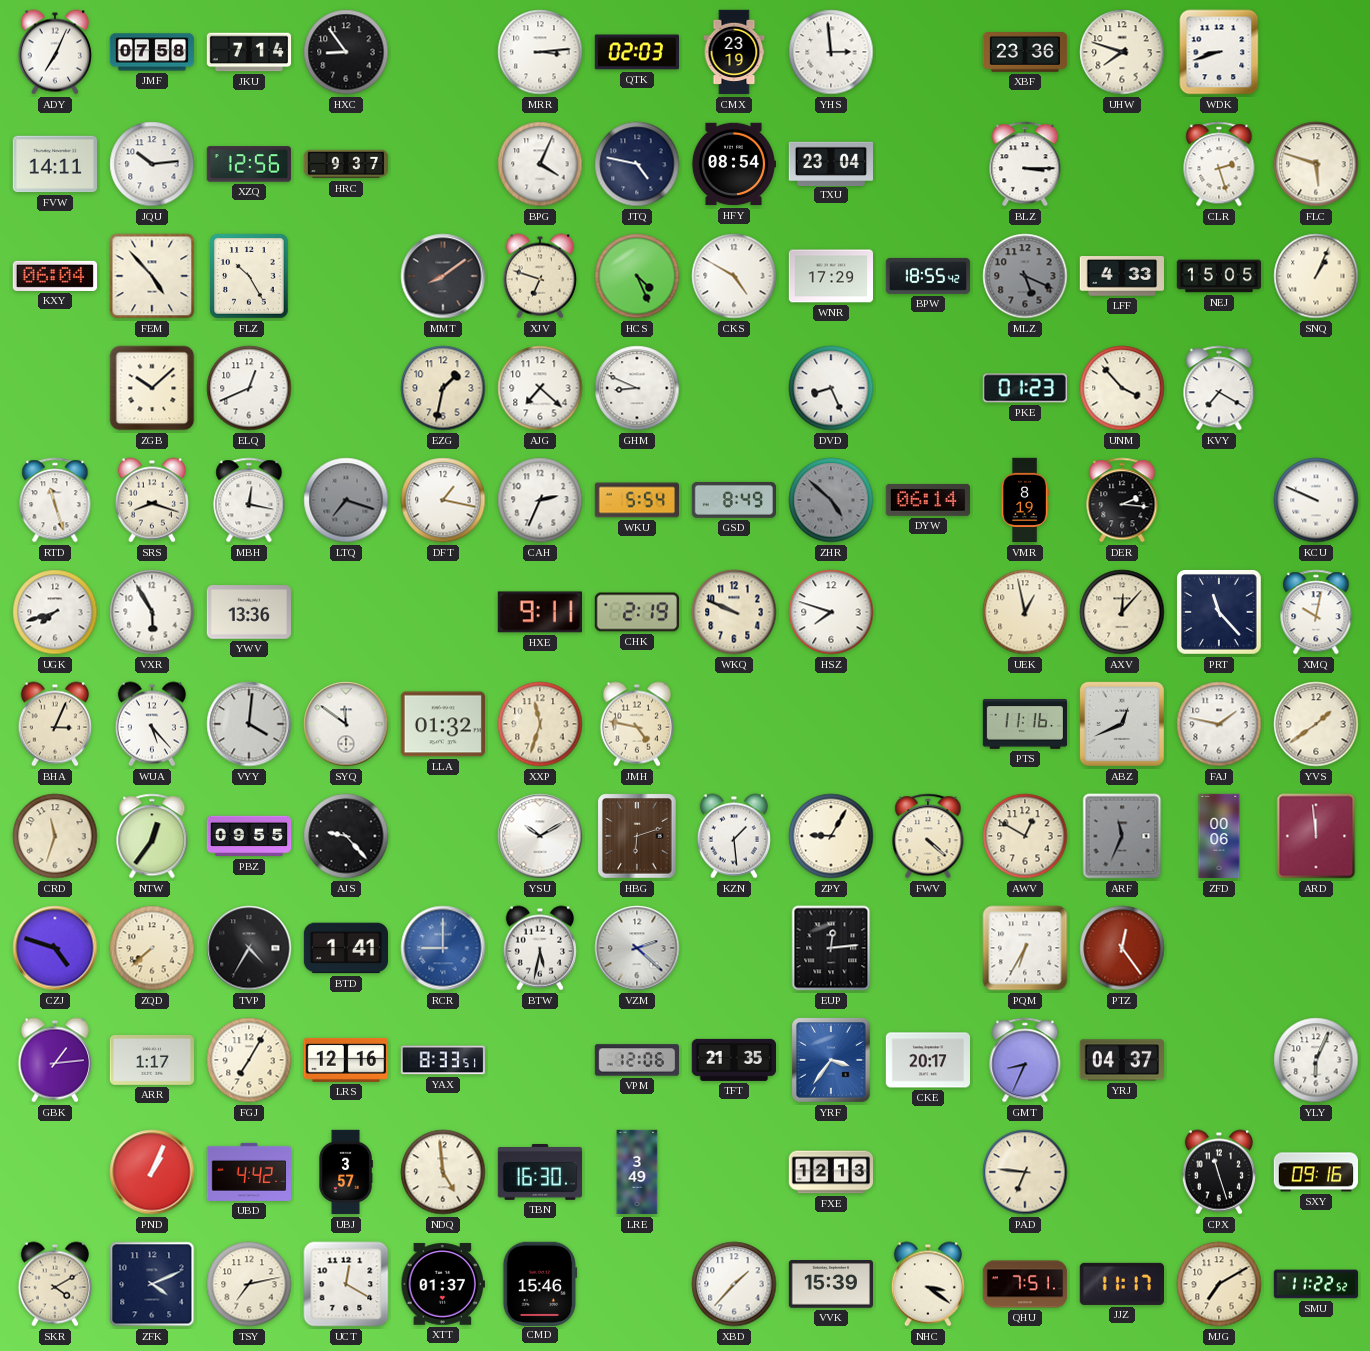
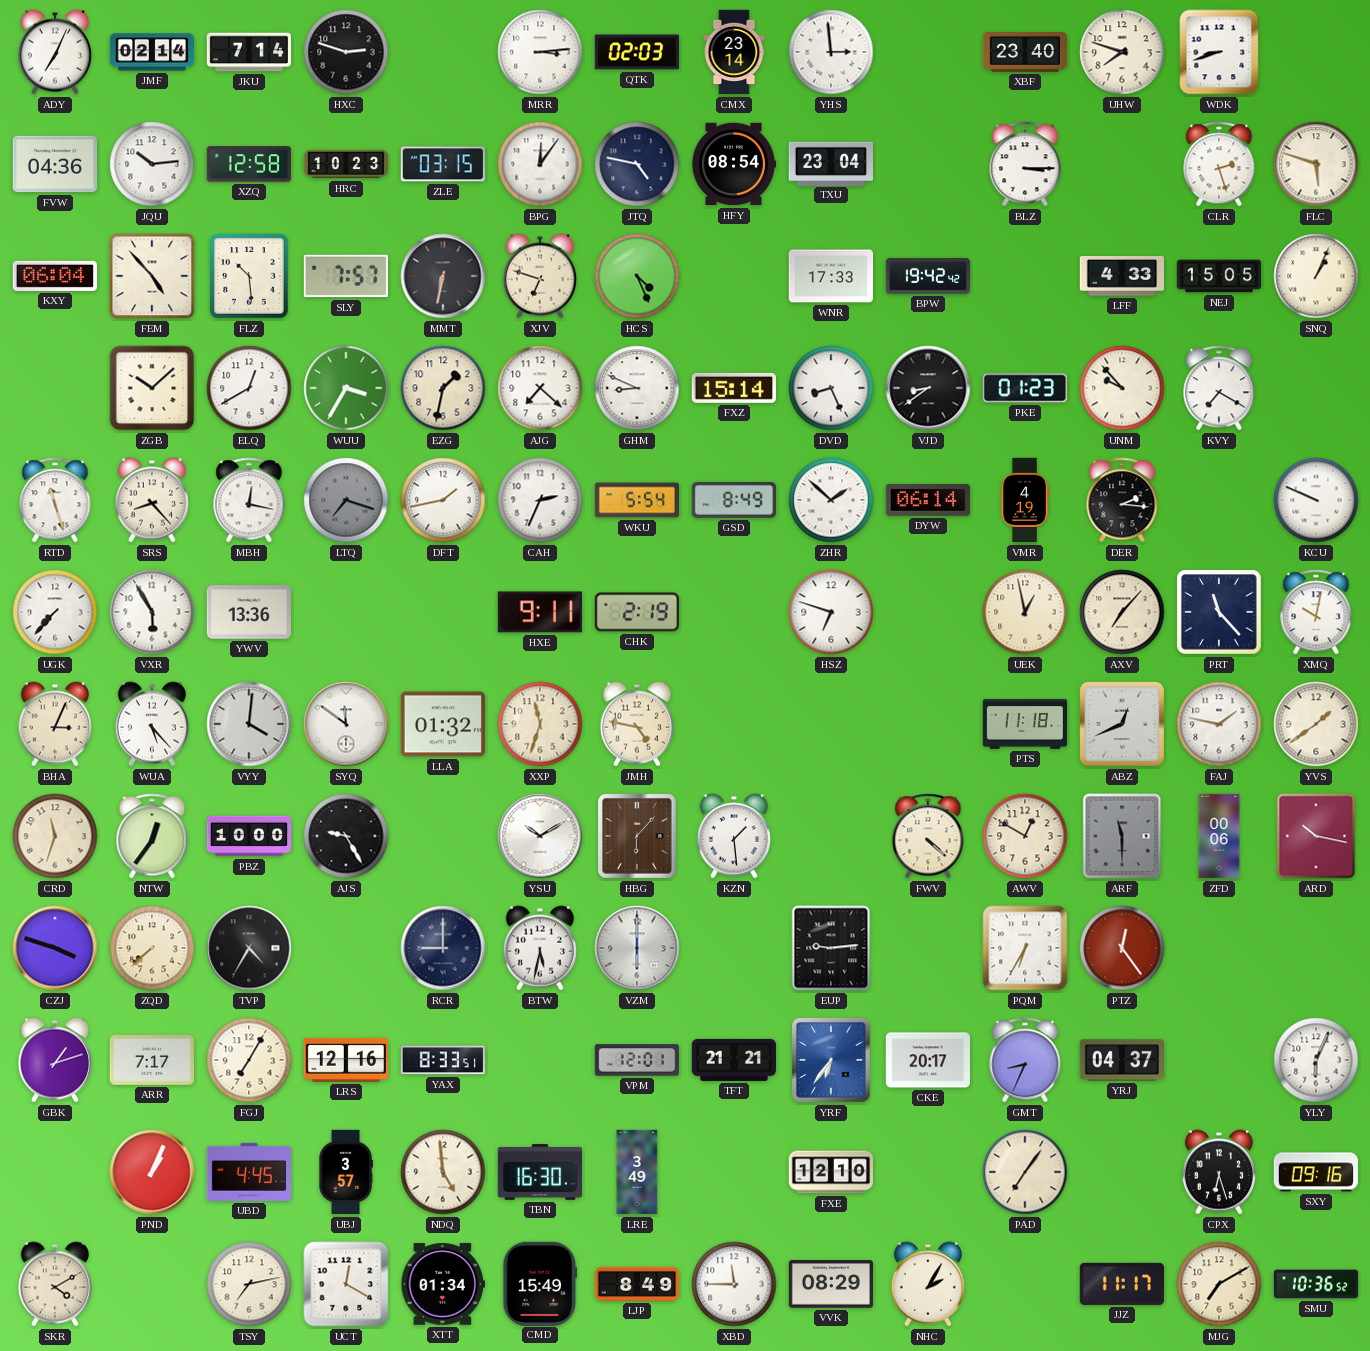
JMF: 07:58 -> 02:14 (152, 52)
HXC: 8:54 -> 2:48 (346, 52)
CMX: 23:19 -> 23:14 (734, 52)
XBF: 23:36 -> 23:40 (1025, 53)
FVW: 14:11 -> 04:36 (54, 164)
XZQ: 12:56 -> 12:58 (248, 164)
HRC: 9:37 -> 10:23 (346, 164)
ZLE: none -> 03:15 (442, 164)
BPG: 4:04 -> 12:06 (540, 164)
FLZ: 10:25 -> 10:29 (249, 276)
SLY: none -> 7:57 (345, 276)
MMT: 8:09 -> 6:32 (443, 276)
CKS: 4:50 -> none (734, 276)
WNR: 17:29 -> 17:33 (830, 276)
BPW: 18:55 -> 19:42 (928, 276)
MLZ: 5:19 -> none (1025, 276)
ELQ: 12:41 -> 12:40 (249, 388)
WUU: none -> 3:35 (346, 388)
FXZ: none -> 15:14 (733, 388)
VJD: none -> 8:39 (928, 388)
UNM: 3:53 -> 9:53 (1122, 388)
SRS: 8:18 -> 8:23 (152, 500)
DFT: 1:17 -> 1:43 (443, 500)
ZHR: 4:52 -> 1:52 (831, 500)
ZHR dial: grey -> white (831, 500)
VMR: 8:19 -> 4:19 (1025, 500)
UGK: 7:42 -> 7:37 (55, 612)
WKQ: 9:49 -> none (734, 612)
HSZ: 7:48 -> 6:48 (831, 612)
AXV: 12:07 -> 7:07 (1122, 612)
PTS: 11:16 -> 11:18 (1025, 725)
PBZ: 09:55 -> 10:00 (249, 836)
AJS: 9:23 -> 9:25 (346, 836)
HBG: 6:12 -> 6:07 (637, 836)
ZPY: 9:05 -> none (831, 836)
ARF: 11:34 -> 11:30 (1122, 836)
ARD: 11:59 -> 10:17 (1316, 836)
CZJ: 4:48 -> 3:48 (55, 948)
BTD: 1:41 -> none (345, 948)
RCR dial: blue -> navy (443, 948)
VZM: 2:22 -> 6:00 (637, 948)
EUP: 12:14 -> 9:14 (831, 948)
GBK: 1:14 -> 1:12 (55, 1060)
ARR: 1:17 -> 7:17 (151, 1060)
VPM: 12:06 -> 12:01 (636, 1060)
TFT: 21:35 -> 21:21 (733, 1060)
YRF: 3:36 -> 6:36 (831, 1060)
UBD: 4:42 -> 4:45 (248, 1172)
FXE: 12:13 -> 12:10 (830, 1172)
PAD: 6:46 -> 7:06 (1025, 1172)
CPX: 11:27 -> 6:27 (1219, 1172)
ZFK: 4:11 -> none (152, 1284)
XTT: 01:37 -> 01:34 (442, 1284)
CMD: 15:46 -> 15:49 (540, 1283)
LJP: none -> 8:49 (636, 1284)
XBD: 1:37 -> 11:45 (734, 1284)
VVK: 15:39 -> 08:29 (830, 1284)
NHC: 3:21 -> 2:05 (928, 1284)
QHU: 7:51 -> none (1025, 1284)
SMU: 11:22 -> 10:36 (1316, 1284)
